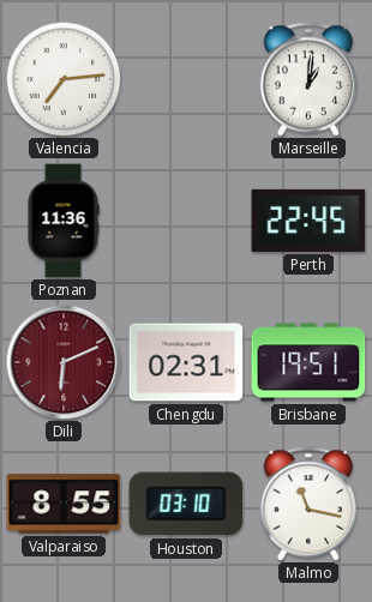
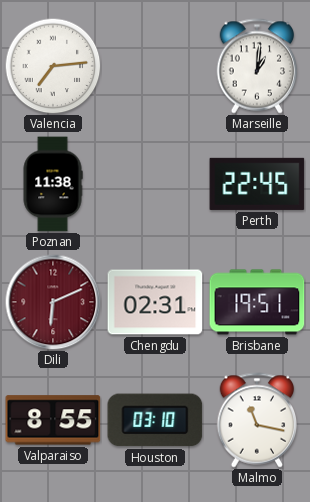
Poznan: 11:36 -> 11:38 (53, 184)
